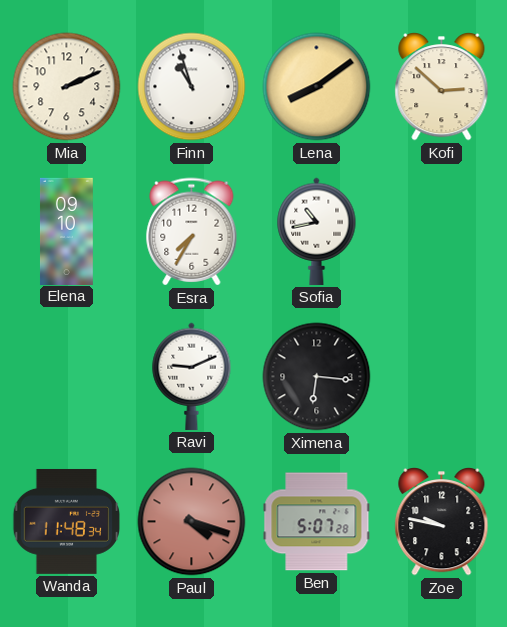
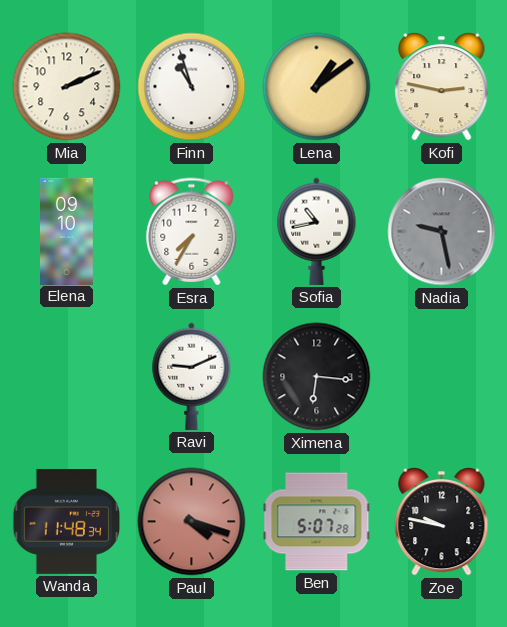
Lena: 8:09 -> 1:09 (317, 87)
Kofi: 2:52 -> 2:47 (442, 87)
Nadia: none -> 9:28 (442, 232)
